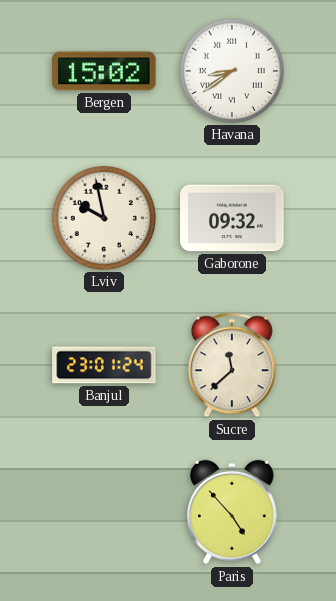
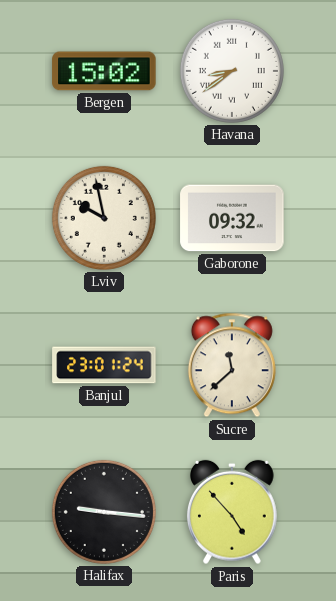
Halifax: none -> 9:16 (104, 512)
